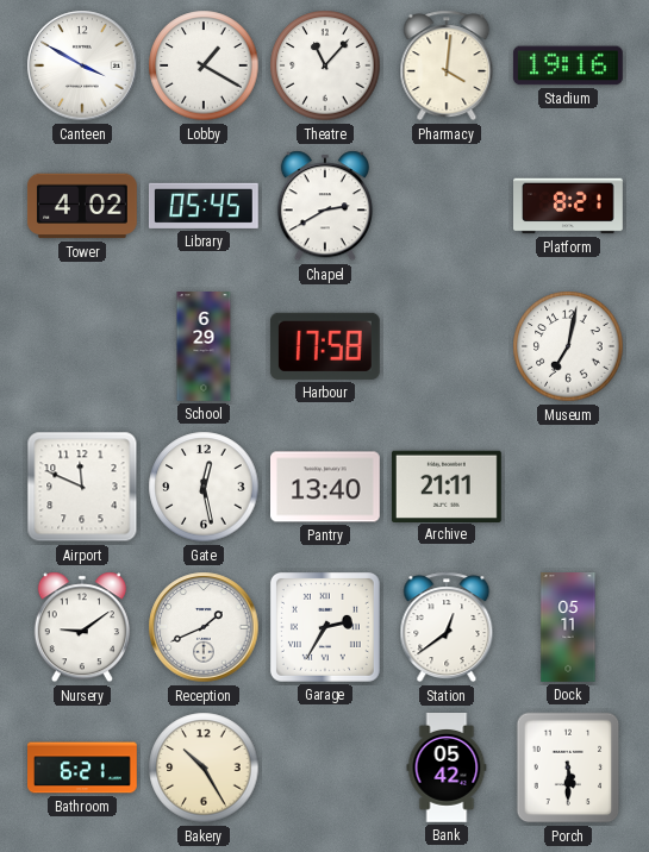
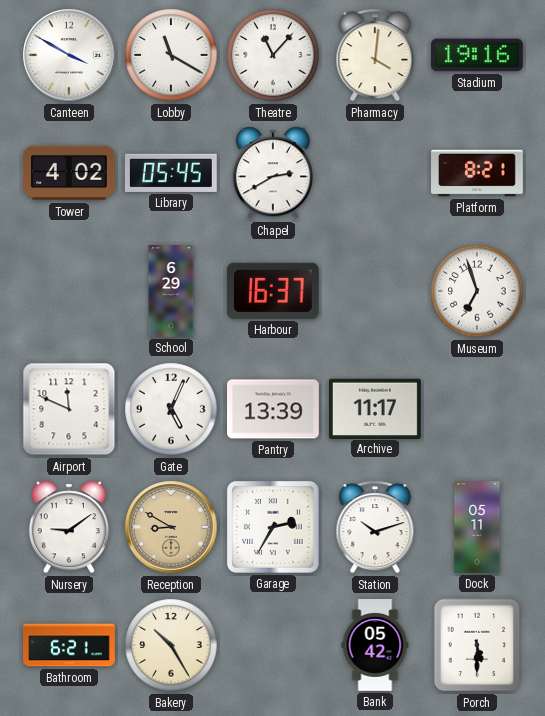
Lobby: 1:20 -> 11:20 (171, 55)
Harbour: 17:58 -> 16:37 (273, 291)
Museum: 7:02 -> 6:57 (477, 291)
Gate: 12:28 -> 5:04 (171, 409)
Pantry: 13:40 -> 13:39 (274, 409)
Archive: 21:11 -> 11:17 (375, 408)
Reception: 1:41 -> 8:50 (171, 527)
Reception dial: white -> champagne (171, 527)
Station: 12:39 -> 10:12 (375, 527)
